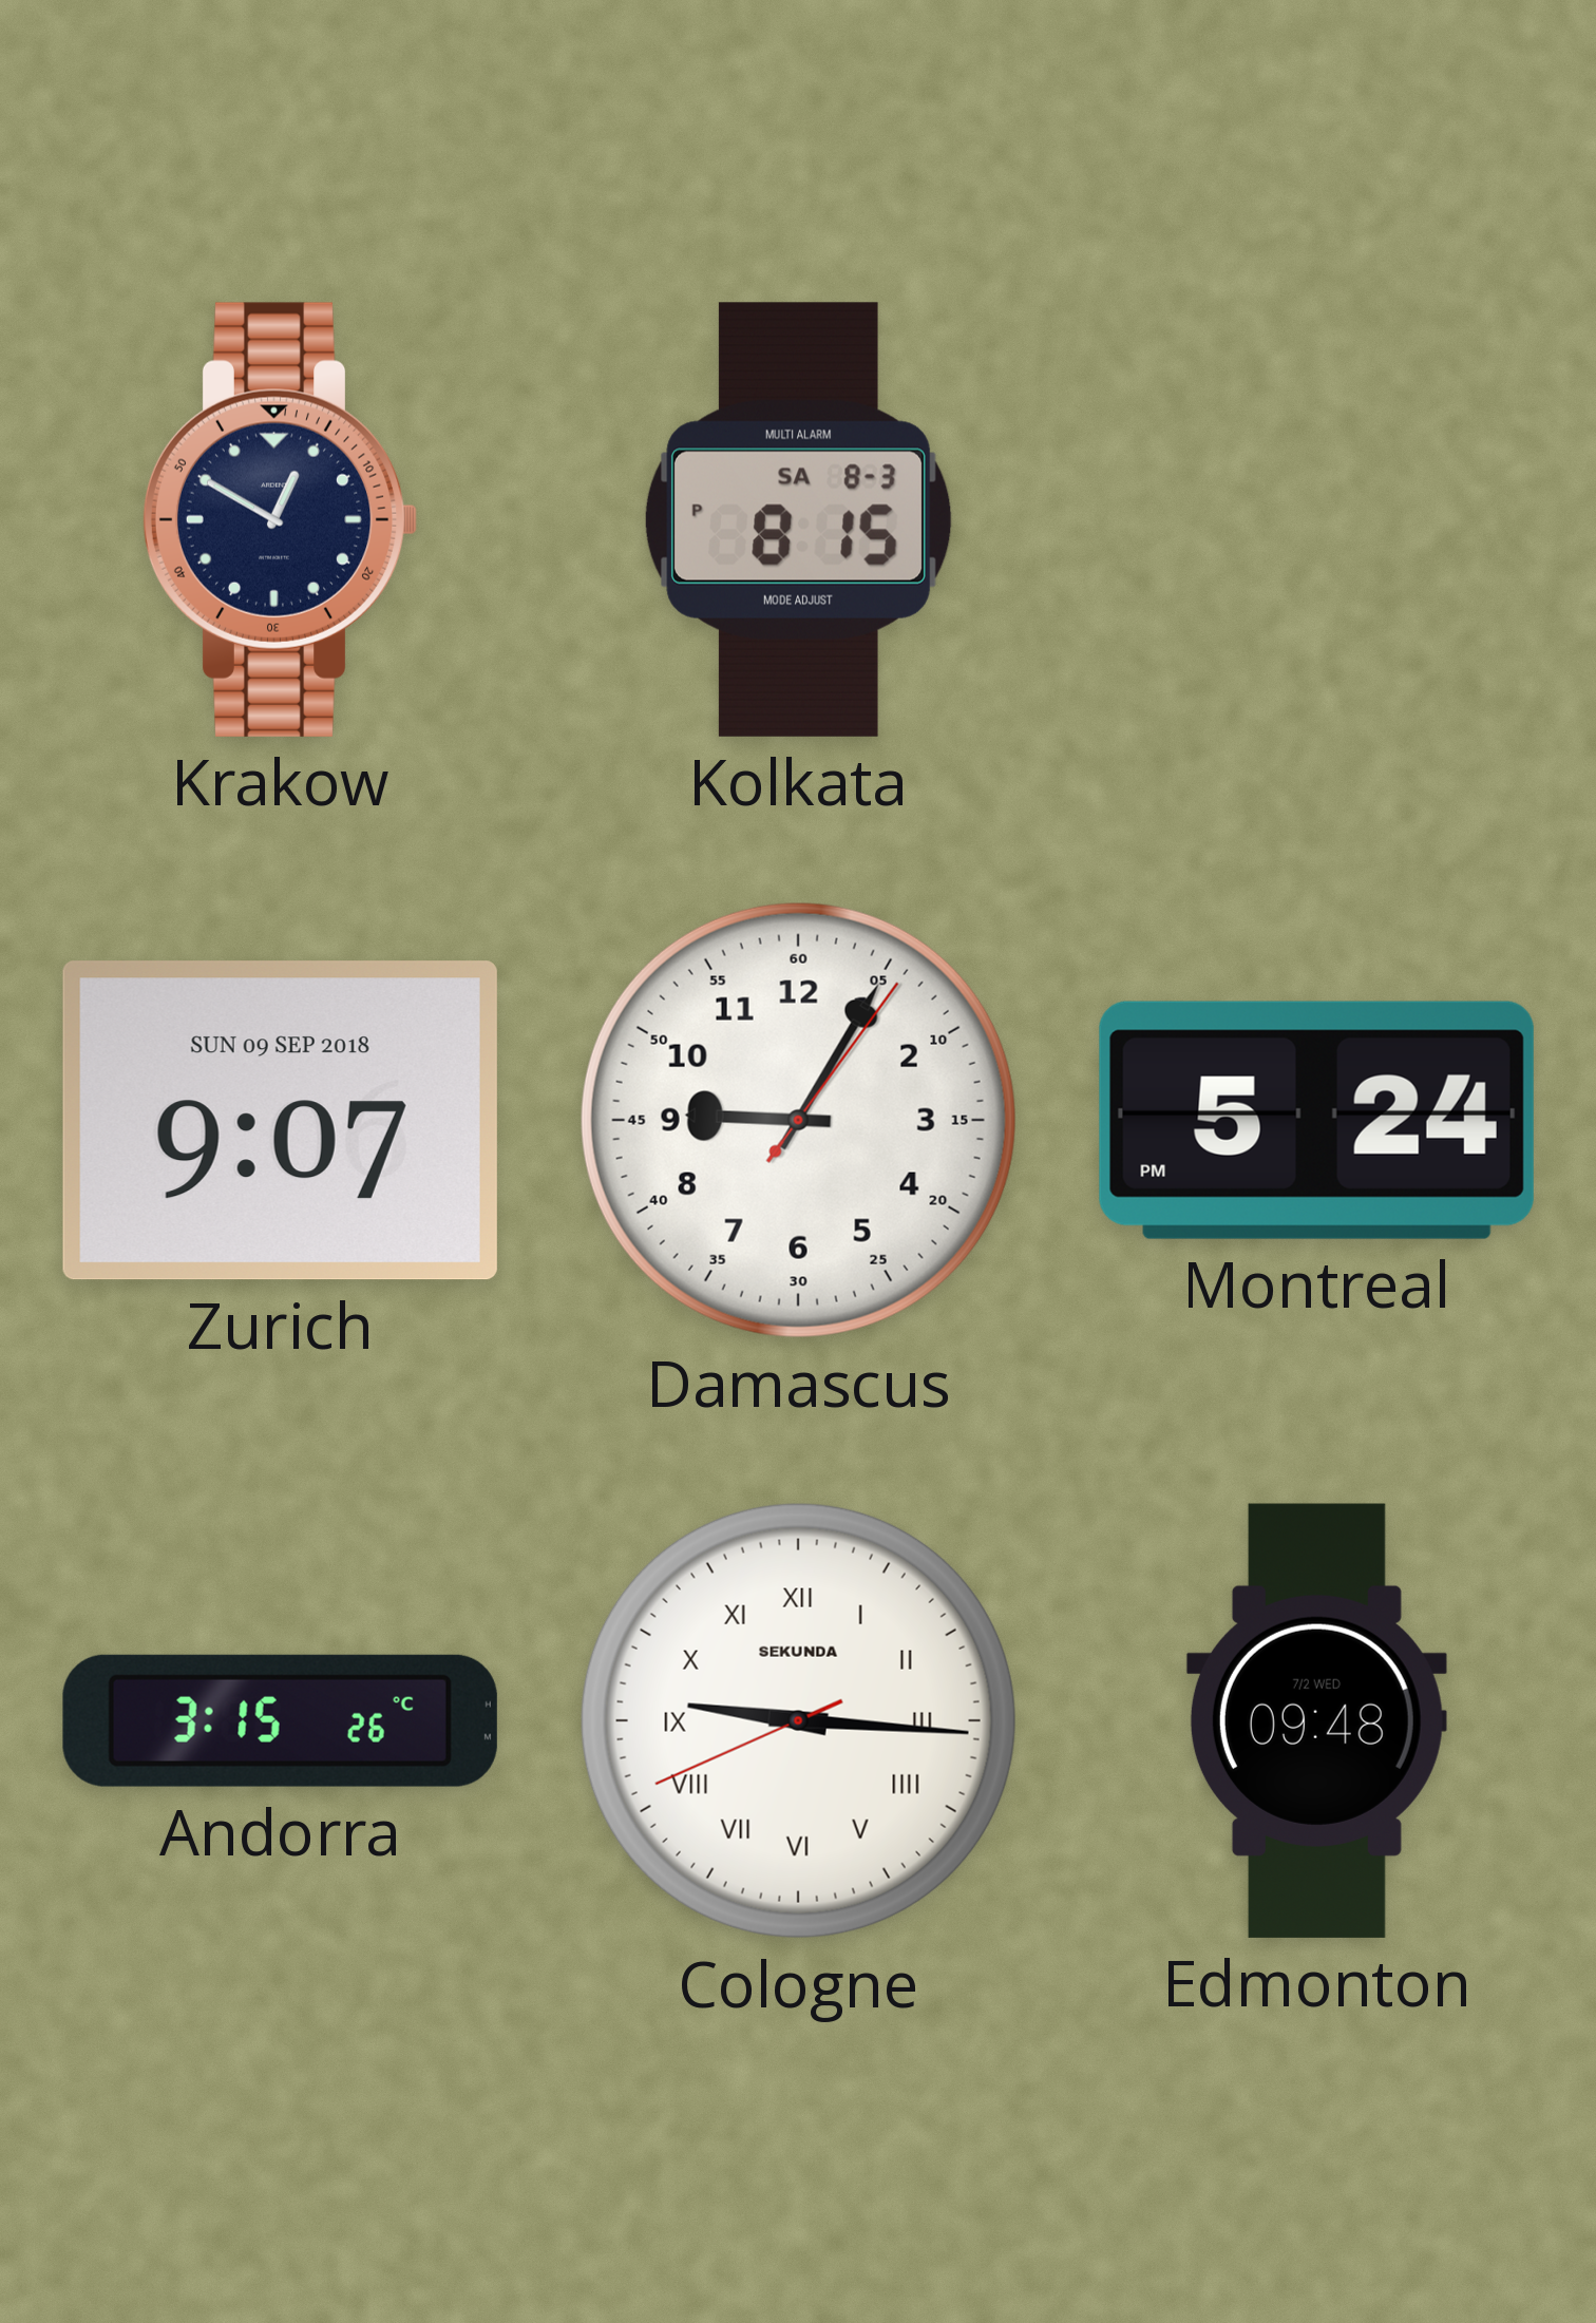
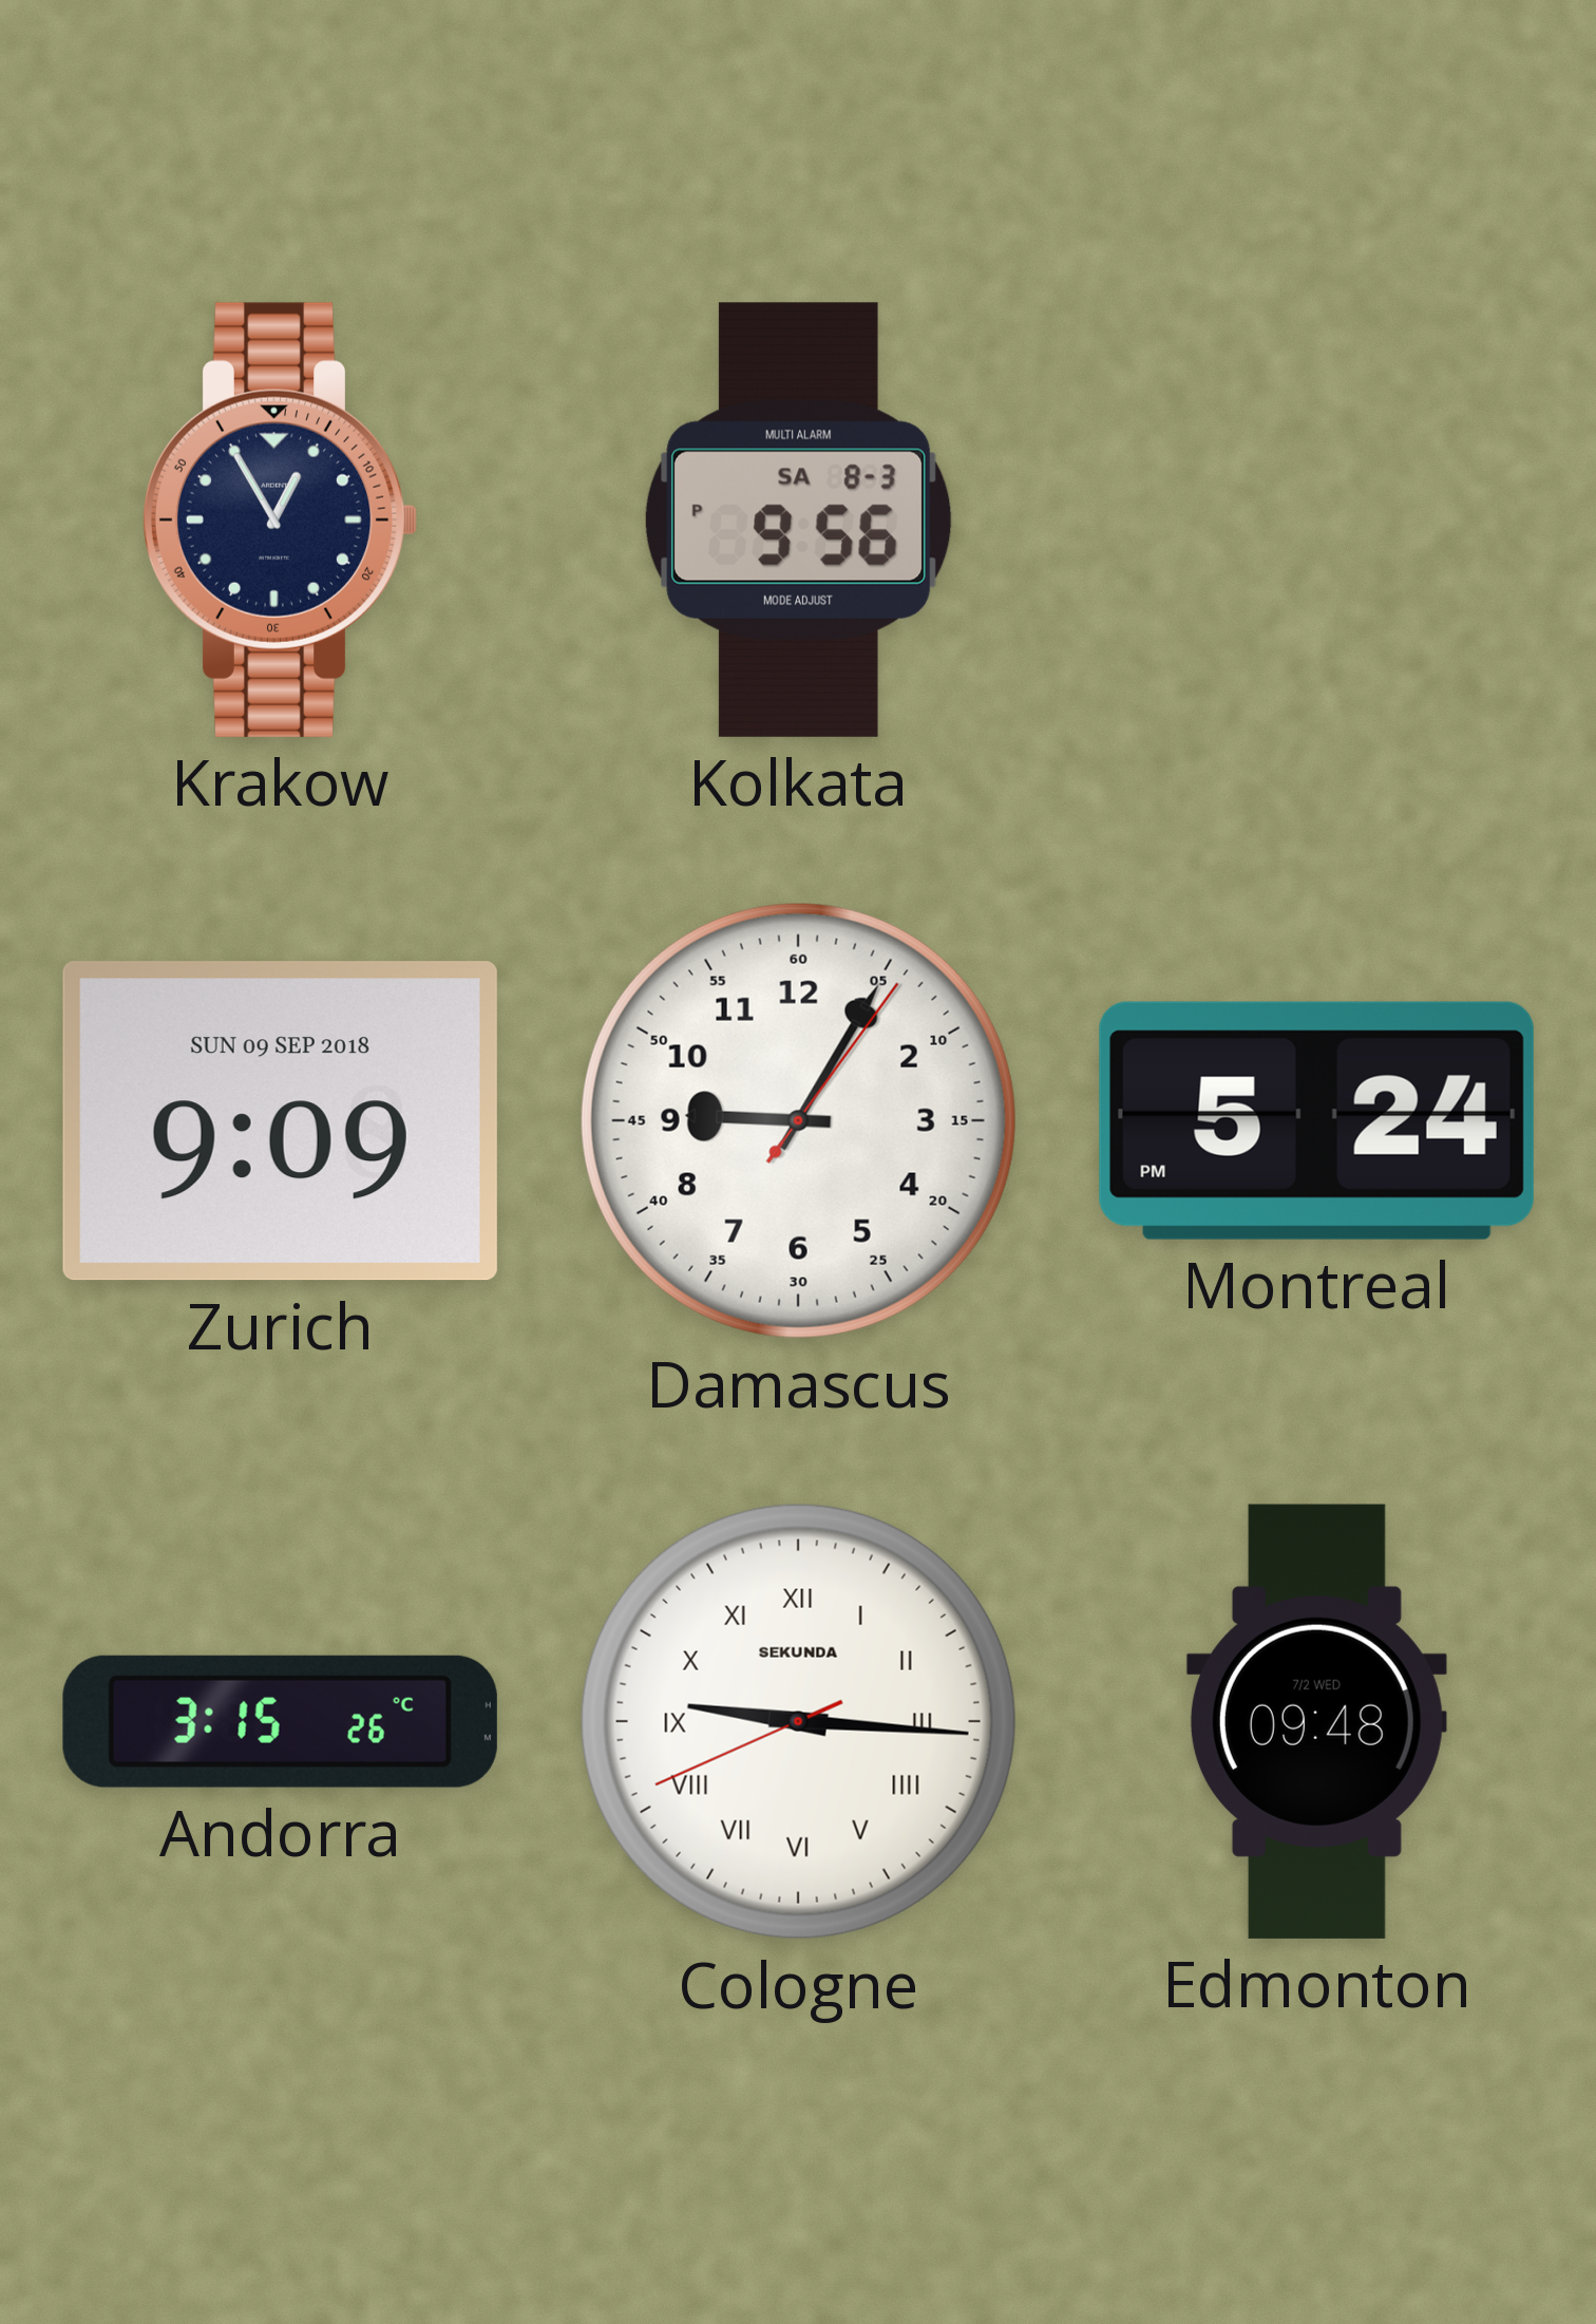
Krakow: 12:50 -> 12:55 (280, 519)
Kolkata: 8:15 -> 9:56 (798, 519)
Zurich: 9:07 -> 9:09 (280, 1121)
